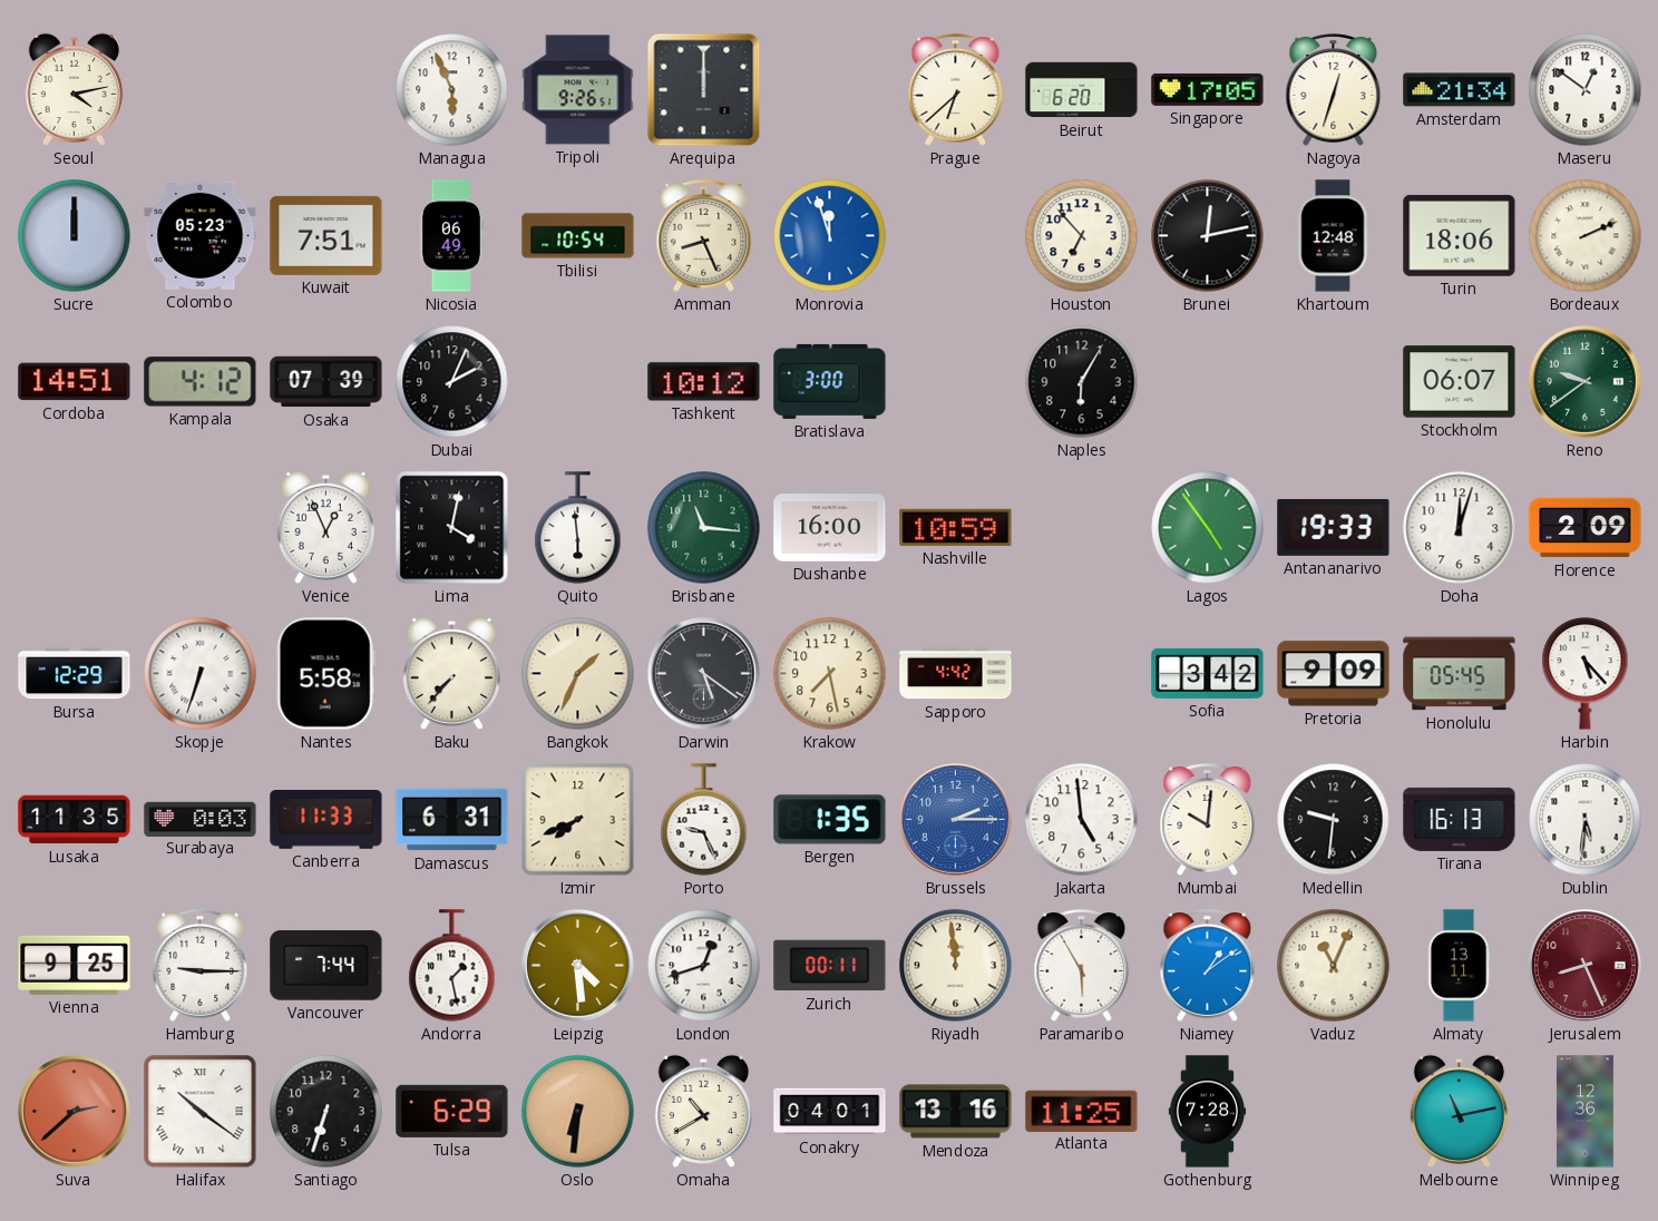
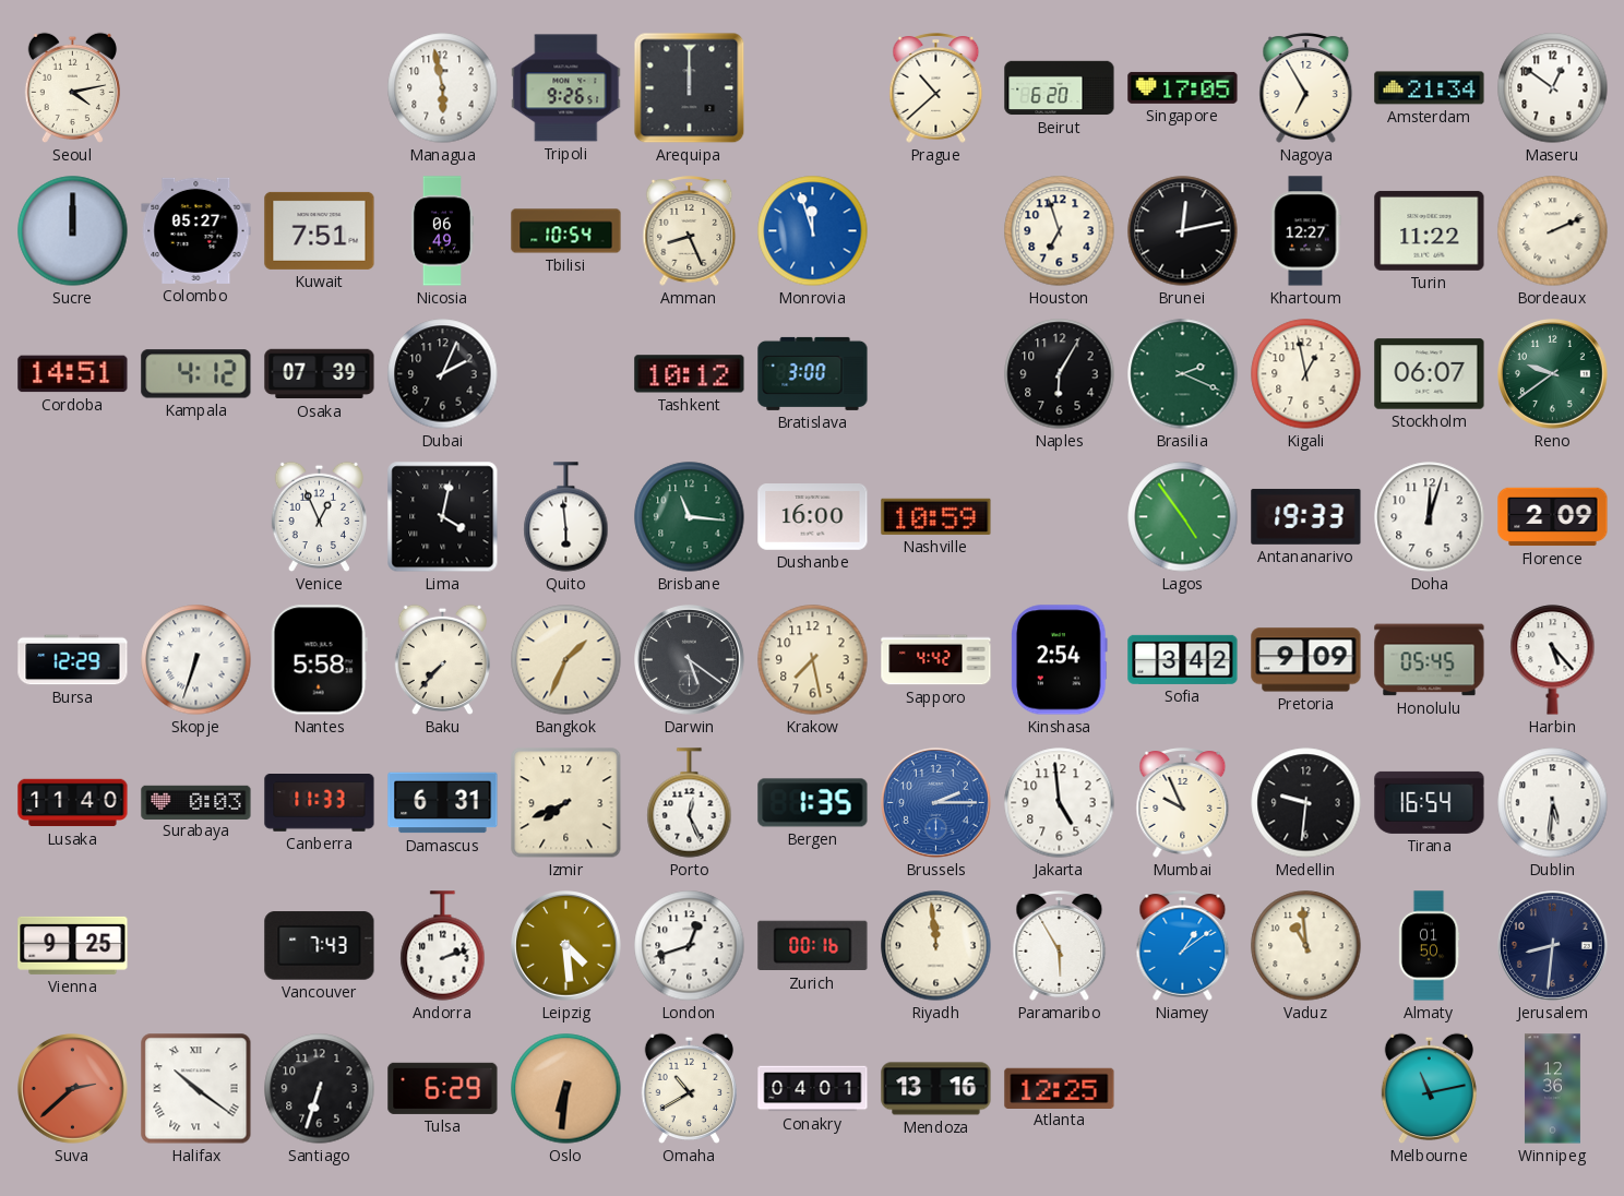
Managua: 5:56 -> 5:58 (443, 88)
Prague: 6:38 -> 10:38 (936, 88)
Nagoya: 12:33 -> 6:55 (1306, 88)
Colombo: 05:23 -> 05:27 (196, 230)
Houston: 6:53 -> 6:57 (1060, 231)
Khartoum: 12:48 -> 12:27 (1306, 231)
Turin: 18:06 -> 11:22 (1430, 230)
Brasilia: none -> 2:19 (1183, 374)
Kigali: none -> 12:58 (1306, 374)
Kinshasa: none -> 2:54 (1059, 660)
Lusaka: 11:35 -> 11:40 (73, 803)
Porto: 9:26 -> 12:26 (690, 803)
Mumbai: 10:01 -> 9:56 (1183, 803)
Tirana: 16:13 -> 16:54 (1430, 802)
Hamburg: 9:15 -> none (201, 966)
Vancouver: 7:44 -> 7:43 (320, 946)
Andorra: 1:28 -> 2:12 (443, 946)
Zurich: 00:11 -> 00:16 (813, 946)
Vaduz: 11:04 -> 10:59 (1306, 946)
Almaty: 13:11 -> 01:50 (1429, 946)
Jerusalem: 8:26 -> 8:31 (1553, 946)
Jerusalem dial: burgundy -> navy (1553, 946)
Atlanta: 11:25 -> 12:25 (1060, 1088)
Gothenburg: 7:28 -> none (1208, 1112)
